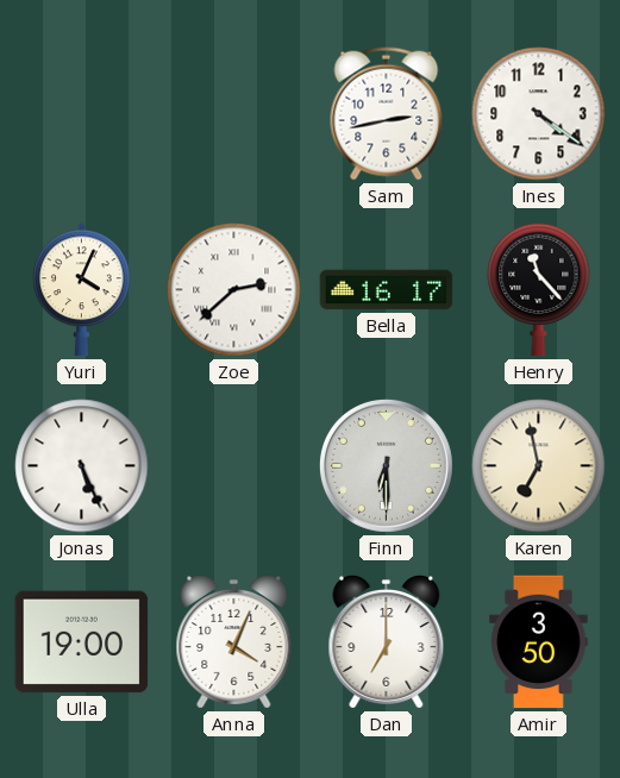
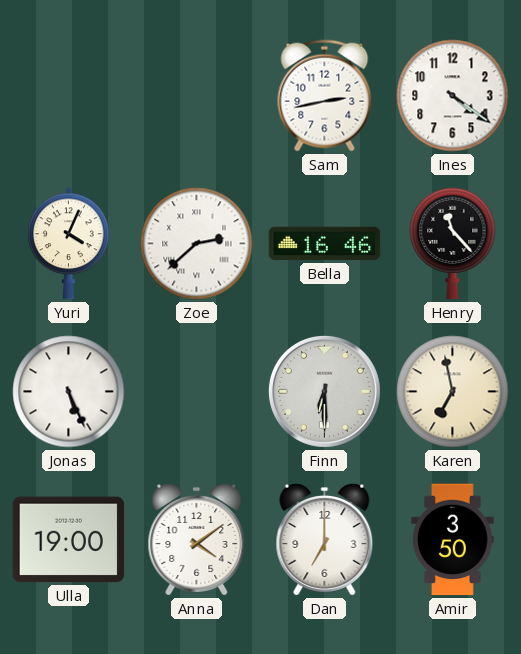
Bella: 16:17 -> 16:46 (325, 244)
Anna: 4:04 -> 4:09 (197, 540)
